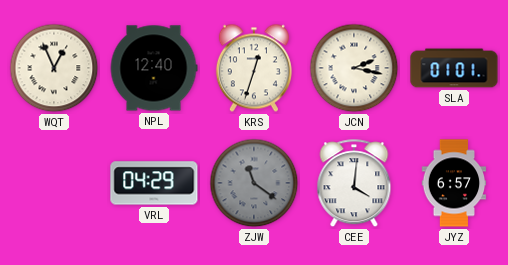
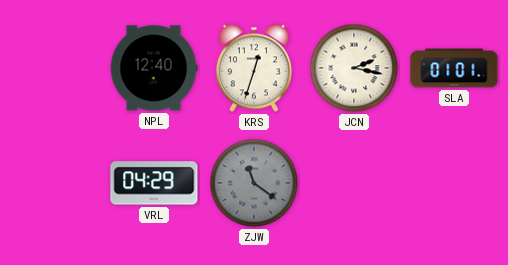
WQT: 12:56 -> none (54, 68)
CEE: 4:01 -> none (354, 184)
JYZ: 6:57 -> none (454, 183)
